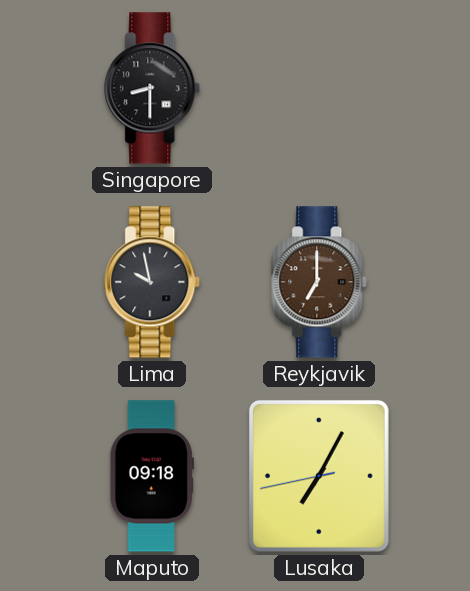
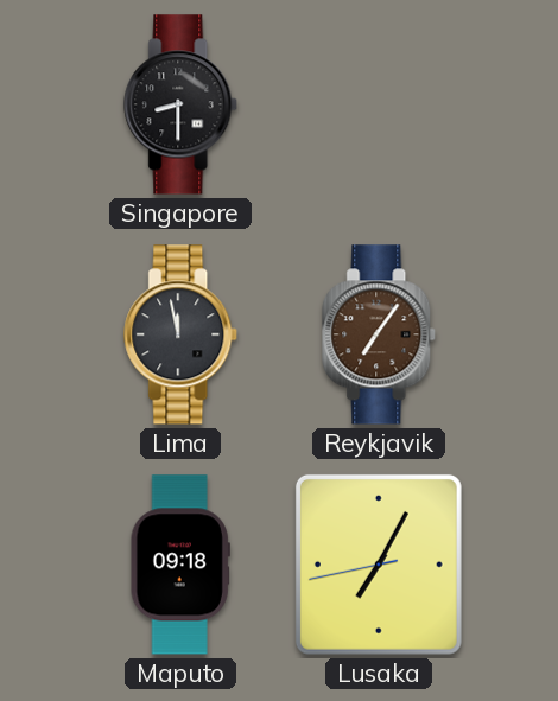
Lima: 9:58 -> 11:58 (182, 334)
Reykjavik: 7:00 -> 7:06 (380, 334)
